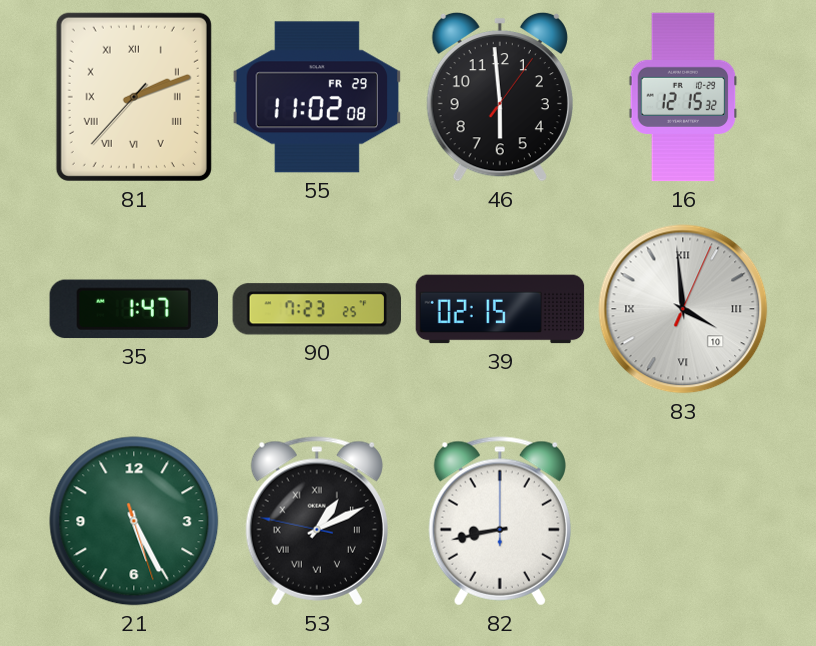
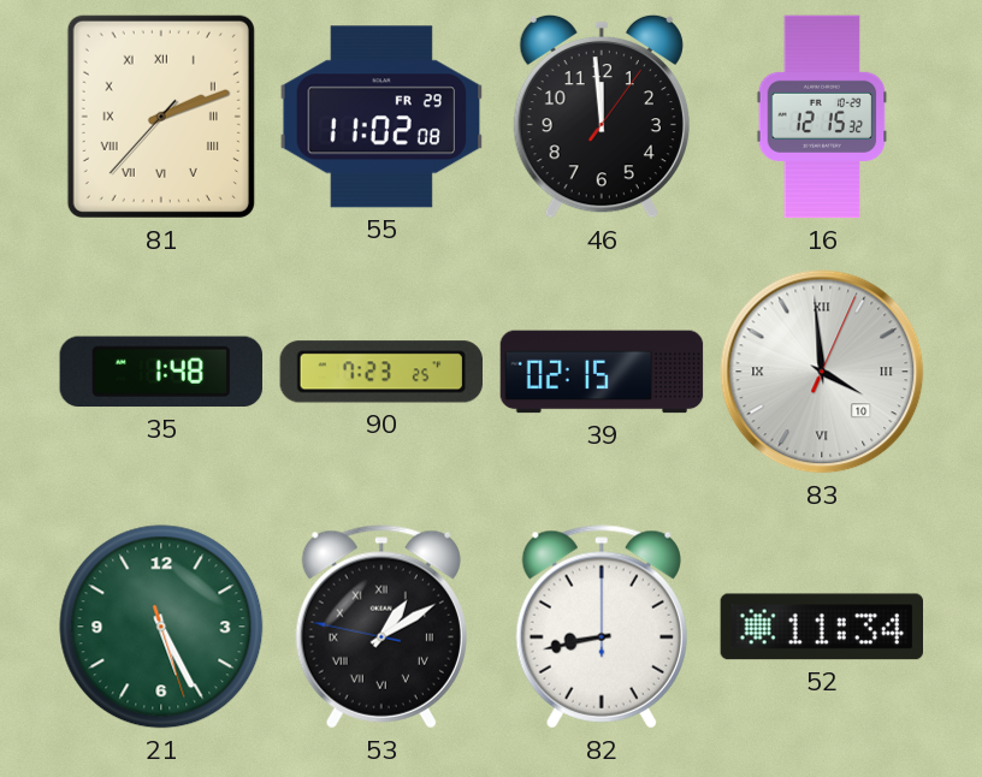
46: 5:59 -> 11:59 (602, 117)
35: 1:47 -> 1:48 (160, 372)
53: 1:10 -> 1:09 (381, 627)
52: none -> 11:34 (821, 627)
